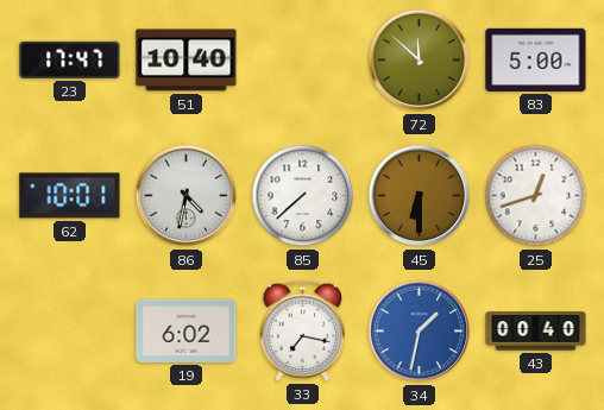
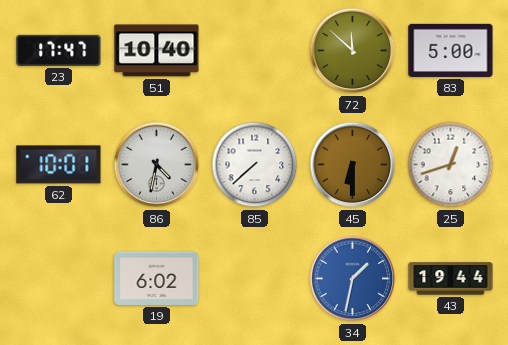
33: 7:17 -> none (302, 330)
43: 00:40 -> 19:44 (451, 279)
